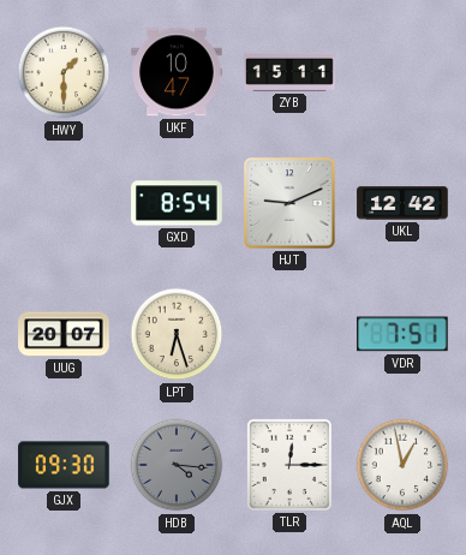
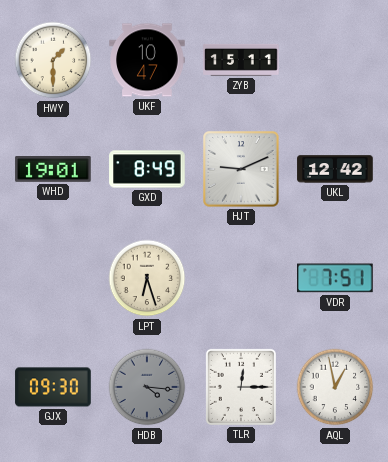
WHD: none -> 19:01 (53, 170)
GXD: 8:54 -> 8:49 (147, 169)
UUG: 20:07 -> none (64, 334)
